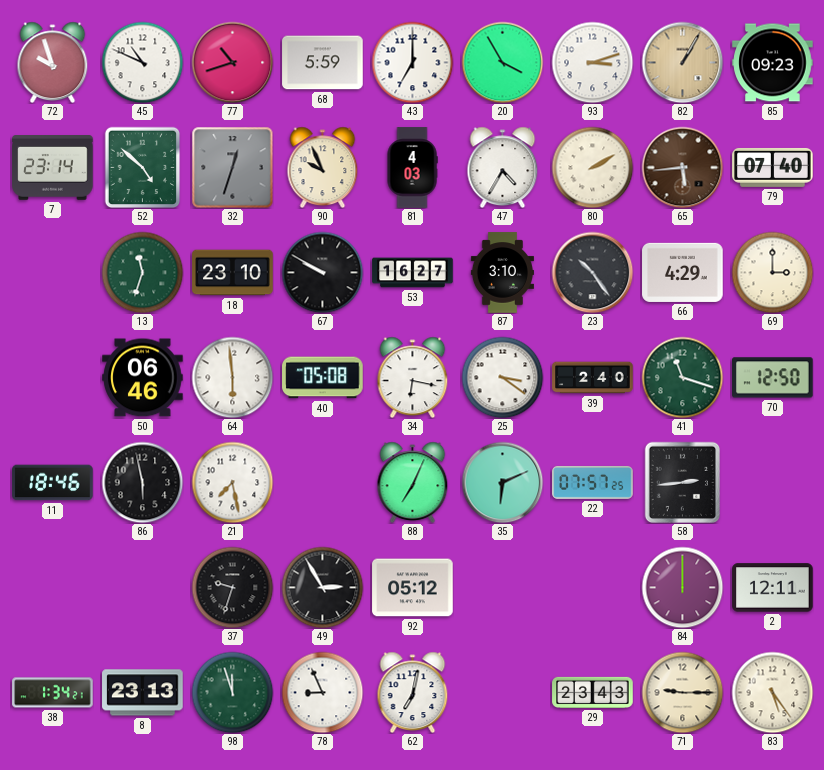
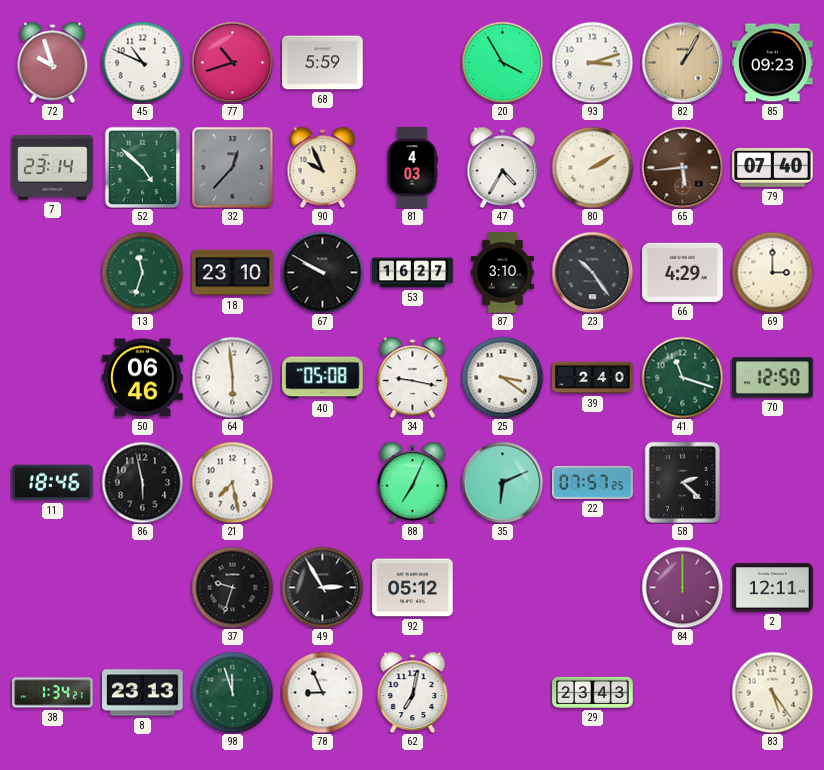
43: 7:00 -> none (412, 62)
32: 12:33 -> 12:37 (232, 167)
34: 6:17 -> 9:17 (413, 377)
58: 2:44 -> 2:22 (682, 482)
71: 9:15 -> none (682, 692)
